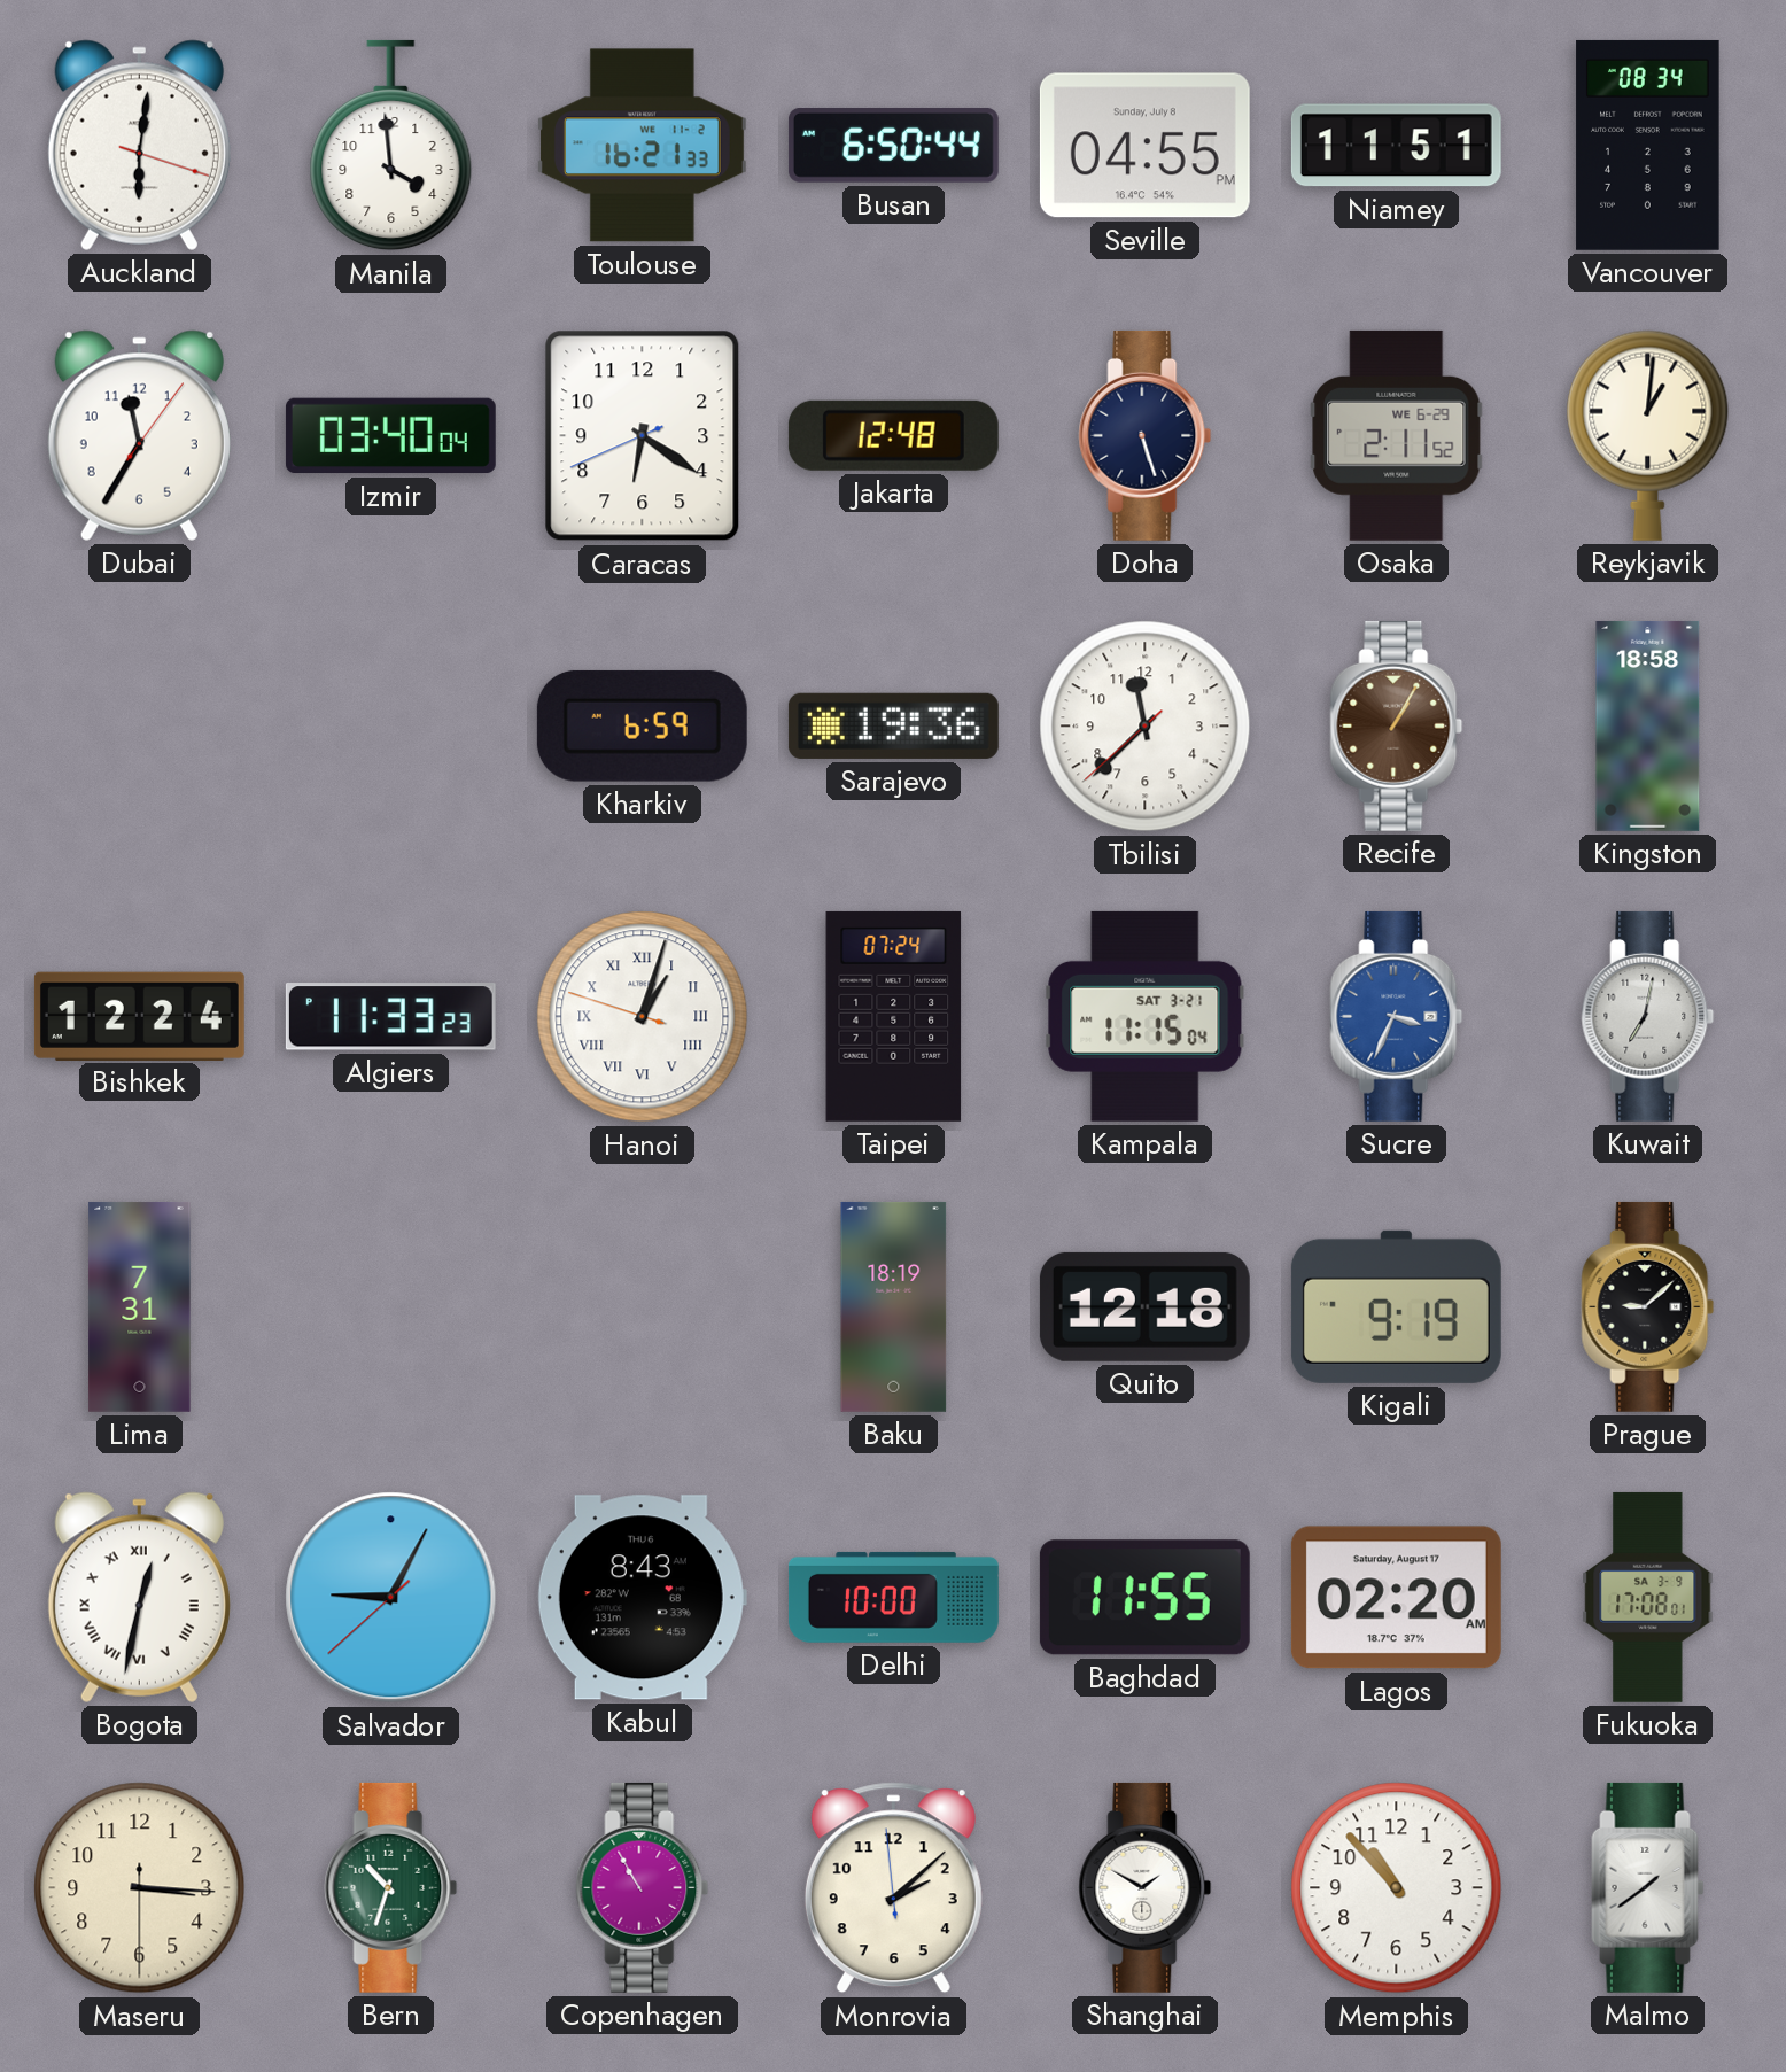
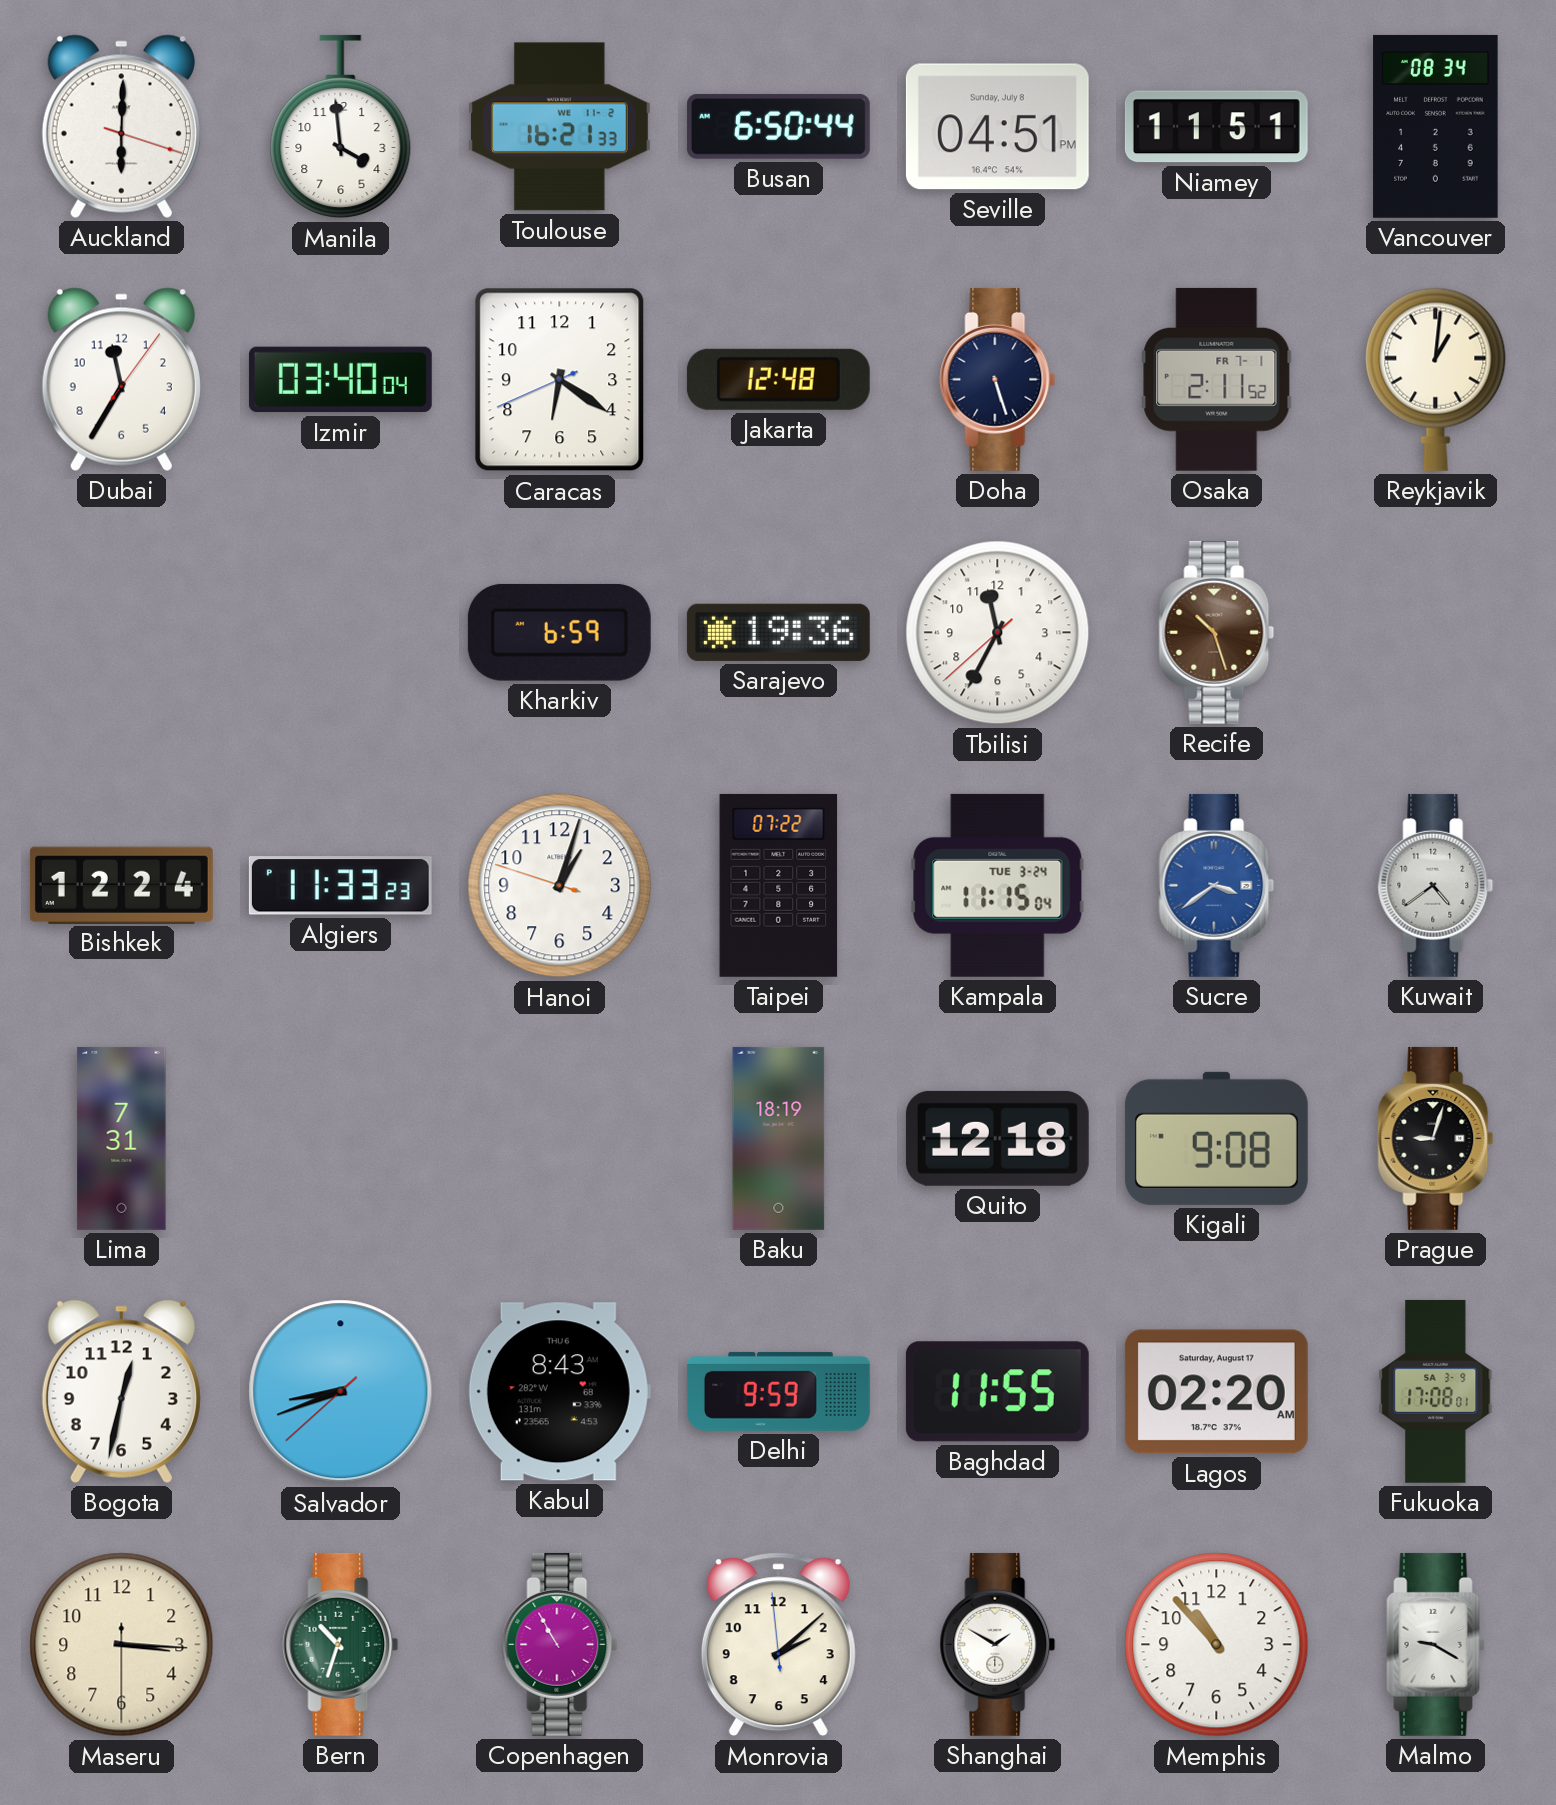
Auckland: 6:01 -> 6:00 (121, 126)
Seville: 04:55 -> 04:51 (997, 127)
Osaka date: WE 6-29 -> FR 7-1 (1217, 379)
Tbilisi: 11:37 -> 11:34 (998, 633)
Recife: 1:05 -> 10:27 (1217, 632)
Kingston: 18:58 -> none (1648, 725)
Hanoi numerals: Roman -> Arabic (560, 886)
Taipei: 07:24 -> 07:22 (779, 885)
Kampala date: SAT 3-21 -> TUE 3-24 (998, 885)
Sucre: 3:34 -> 3:39 (1217, 885)
Kuwait: 7:02 -> 4:39 (1436, 885)
Kigali: 9:19 -> 9:08 (1216, 1138)
Prague: 9:08 -> 9:03 (1436, 1138)
Bogota numerals: Roman -> Arabic (121, 1391)
Salvador: 9:04 -> 8:41 (341, 1392)
Delhi: 10:00 -> 9:59 (778, 1391)
Malmo: 1:39 -> 9:20 (1436, 1644)
